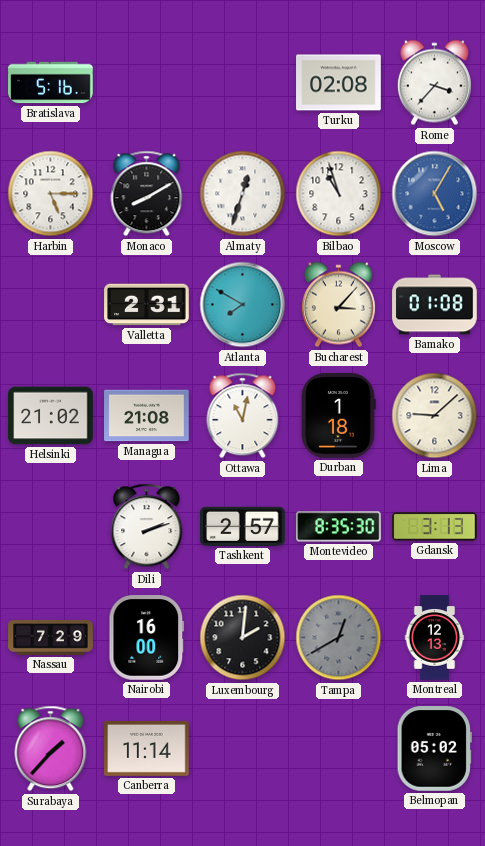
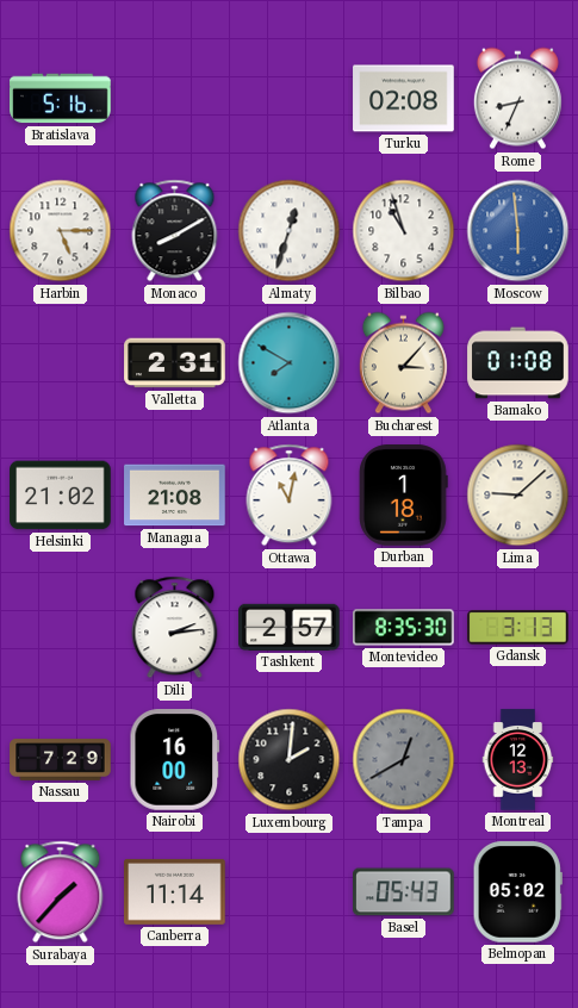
Rome: 3:37 -> 8:34 (517, 99)
Moscow: 5:05 -> 5:59 (518, 231)
Dili: 2:12 -> 2:14 (175, 628)
Basel: none -> 05:43 (404, 892)
